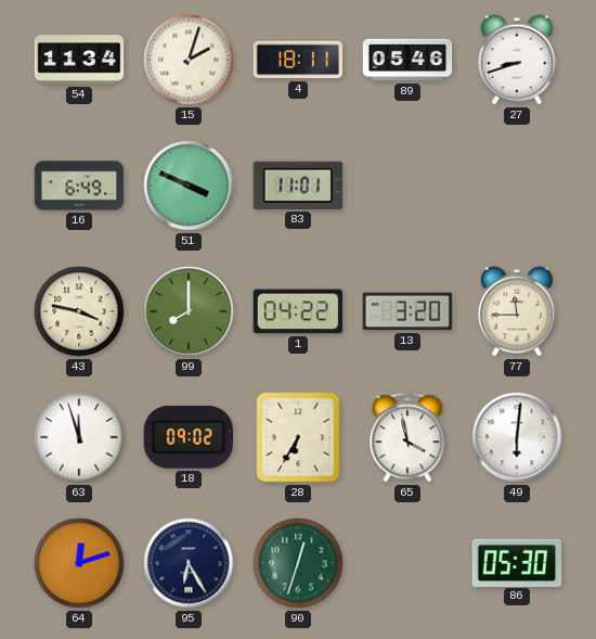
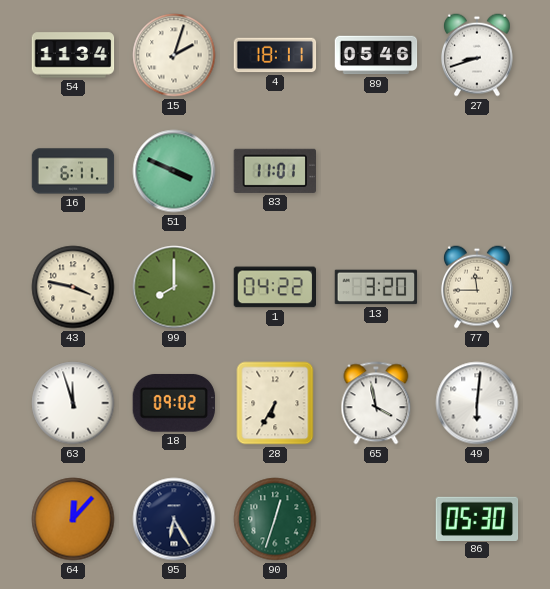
16: 6:49 -> 6:11 (73, 171)
64: 12:12 -> 12:07 (73, 519)
